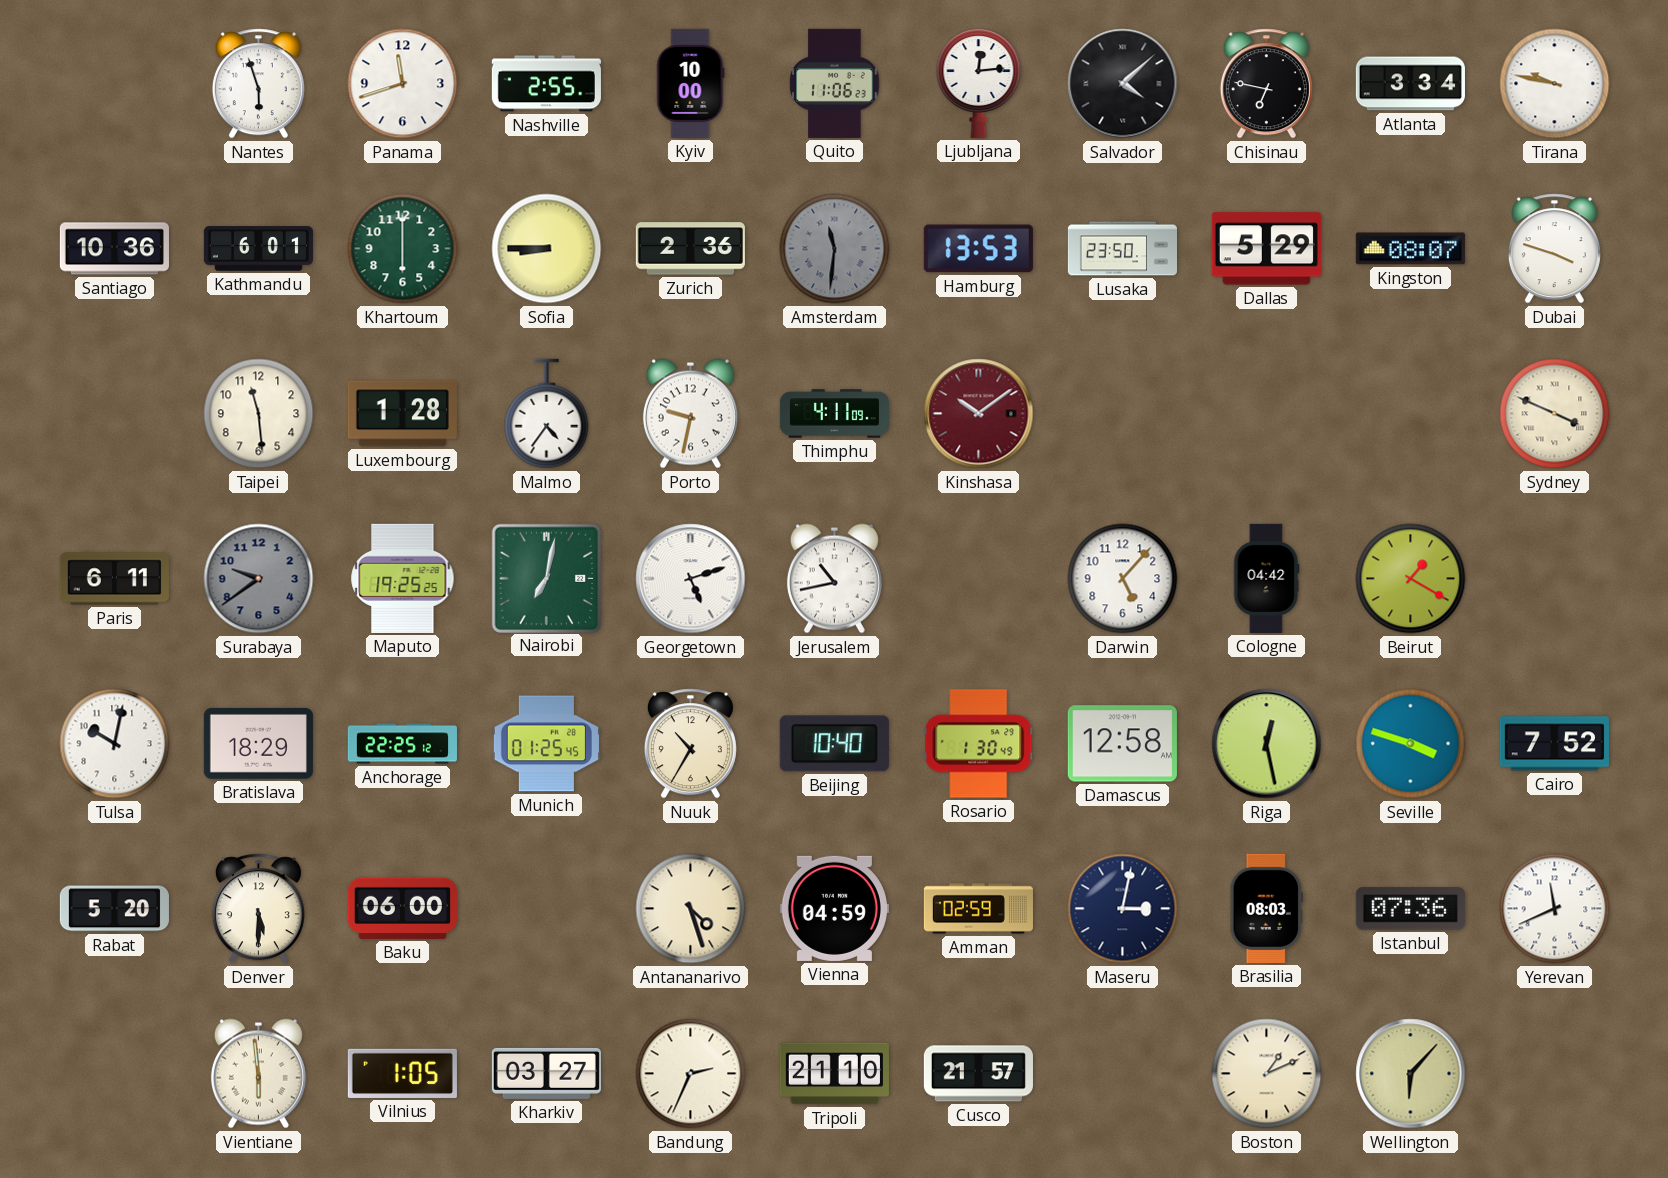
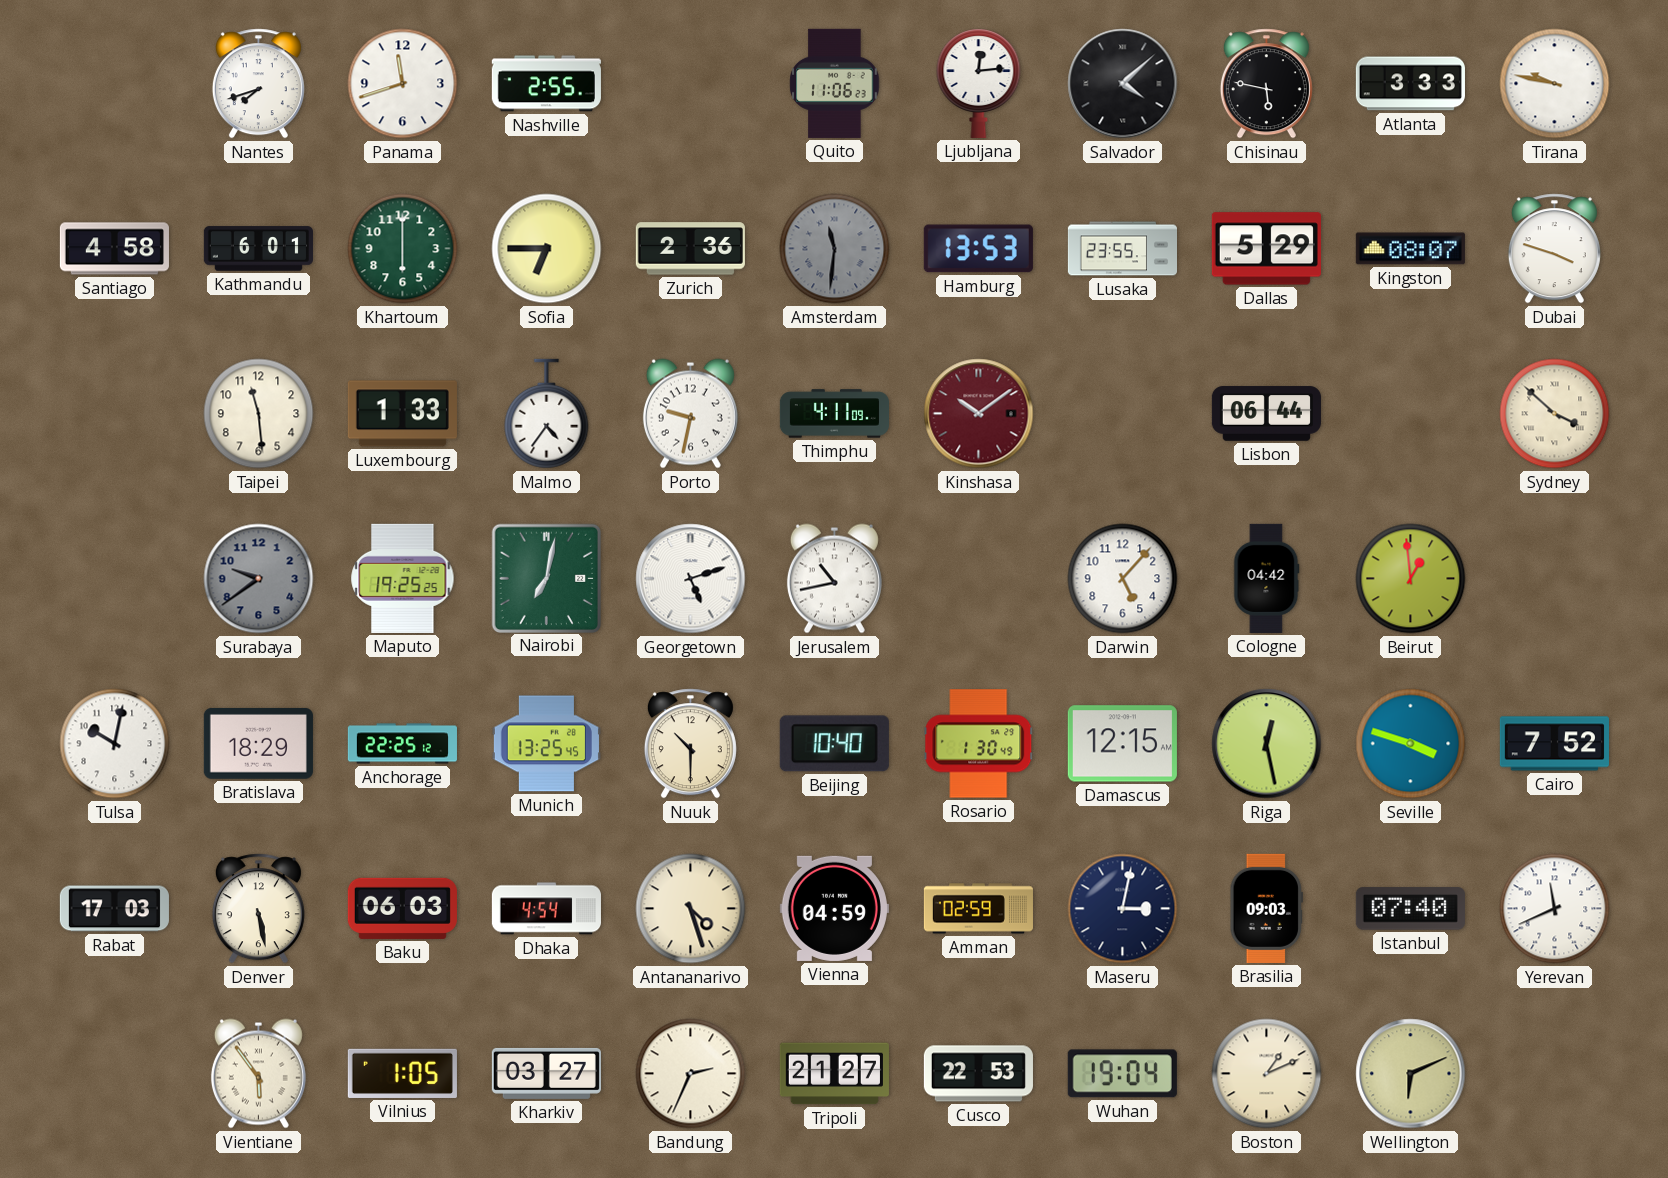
Nantes: 5:57 -> 7:42 (258, 84)
Kyiv: 10:00 -> none (691, 83)
Chisinau: 6:47 -> 5:47 (1266, 84)
Atlanta: 3:34 -> 3:33 (1410, 84)
Santiago: 10:36 -> 4:58 (114, 249)
Sofia: 8:45 -> 6:45 (547, 249)
Lusaka: 23:50 -> 23:55 (1122, 249)
Luxembourg: 1:28 -> 1:33 (402, 414)
Lisbon: none -> 06:44 (1266, 414)
Sydney: 3:49 -> 3:52 (1555, 414)
Paris: 6:11 -> none (114, 579)
Beirut: 1:20 -> 12:59 (1411, 579)
Munich: 01:25 -> 13:25 (546, 744)
Nuuk: 10:35 -> 10:30 (690, 744)
Damascus: 12:58 -> 12:15 (1122, 744)
Rabat: 5:20 -> 17:03 (114, 909)
Denver: 5:30 -> 5:28 (258, 909)
Baku: 06:00 -> 06:03 (402, 908)
Dhaka: none -> 4:54 (546, 909)
Brasilia: 08:03 -> 09:03 (1266, 908)
Istanbul: 07:36 -> 07:40 (1410, 909)
Vientiane: 5:59 -> 5:54 (258, 1074)
Tripoli: 21:10 -> 21:27 (834, 1074)
Cusco: 21:57 -> 22:53 (978, 1074)
Wuhan: none -> 19:04 (1122, 1074)
Wellington: 6:07 -> 6:11 (1411, 1074)
